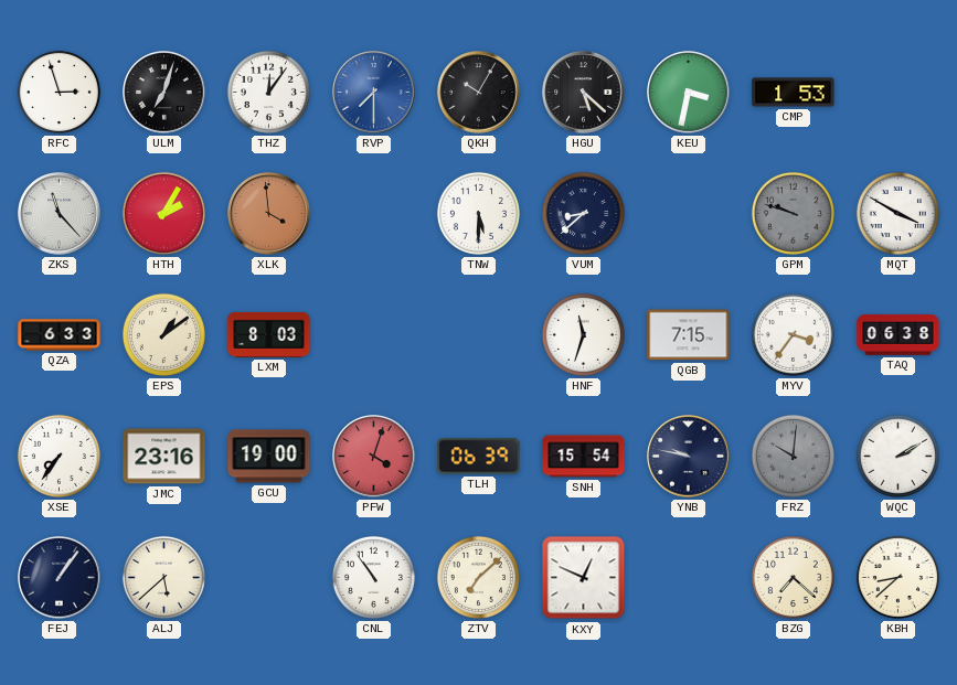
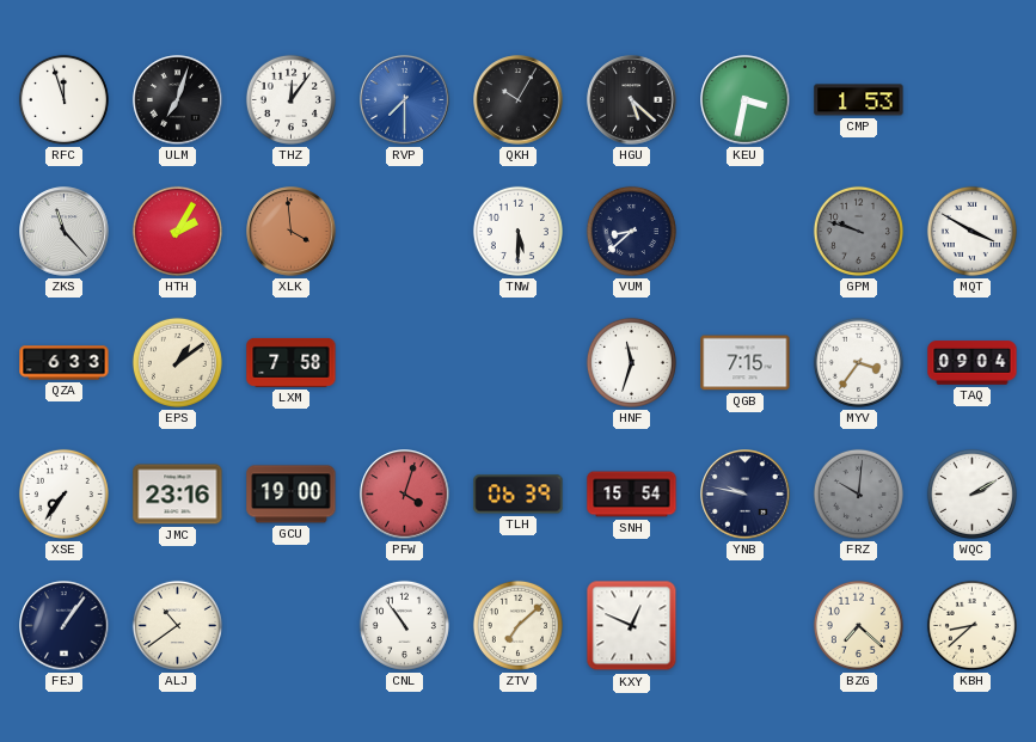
RFC: 2:57 -> 11:57 (63, 99)
LXM: 8:03 -> 7:58 (292, 362)
TAQ: 06:38 -> 09:04 (973, 363)
ALJ: 5:38 -> 10:39 (177, 625)
